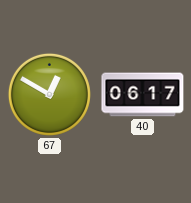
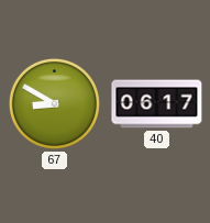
67: 12:50 -> 8:50 (54, 103)
